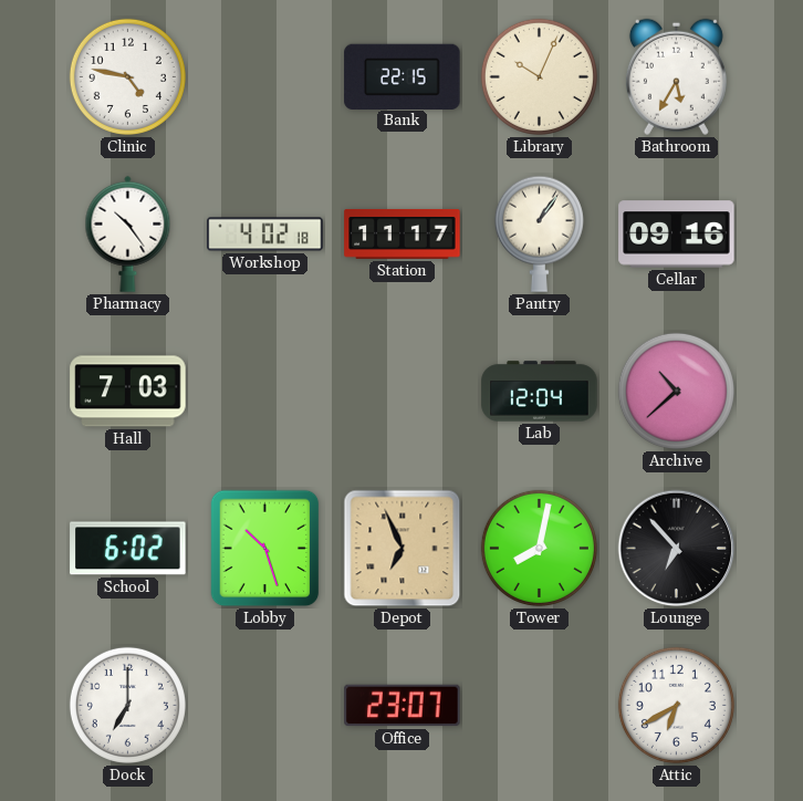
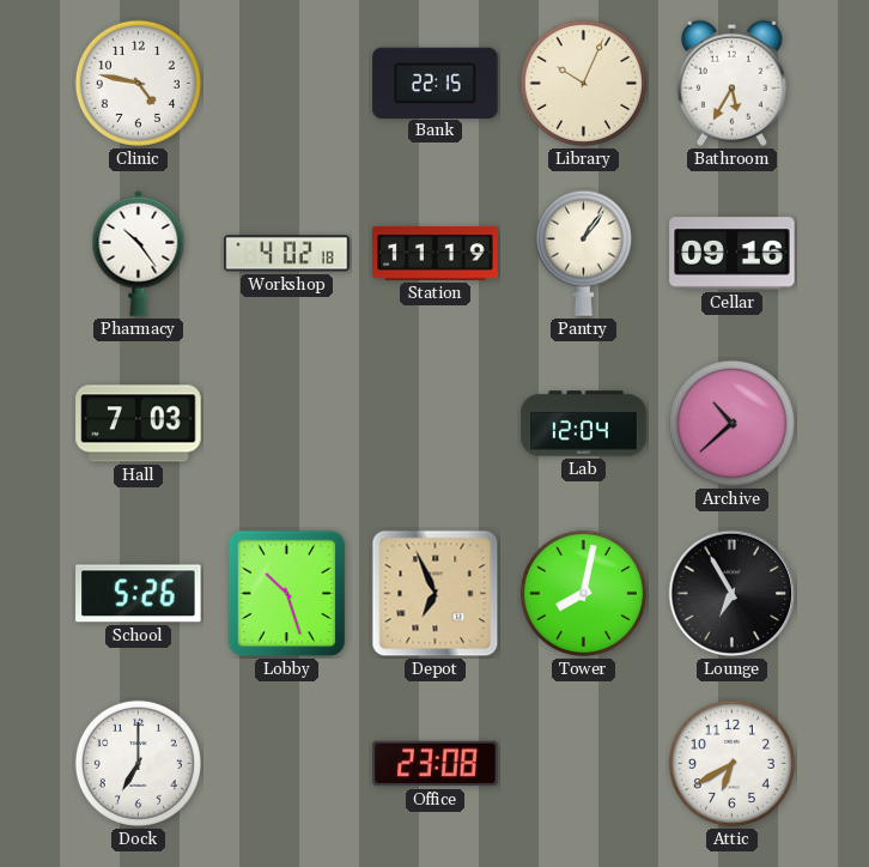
Station: 11:17 -> 11:19 (436, 253)
School: 6:02 -> 5:26 (139, 594)
Lounge: 6:53 -> 6:55 (733, 594)
Office: 23:07 -> 23:08 (436, 764)
